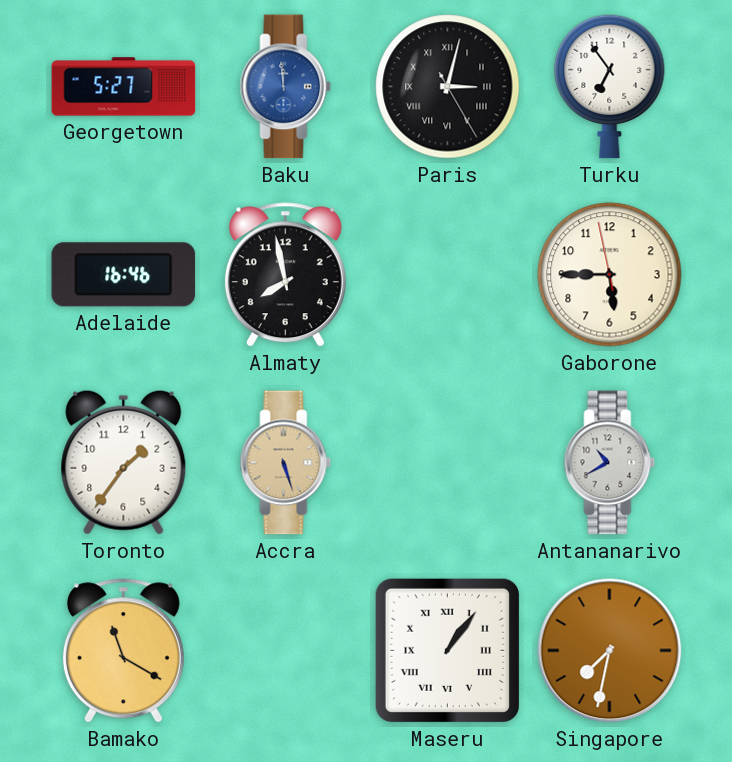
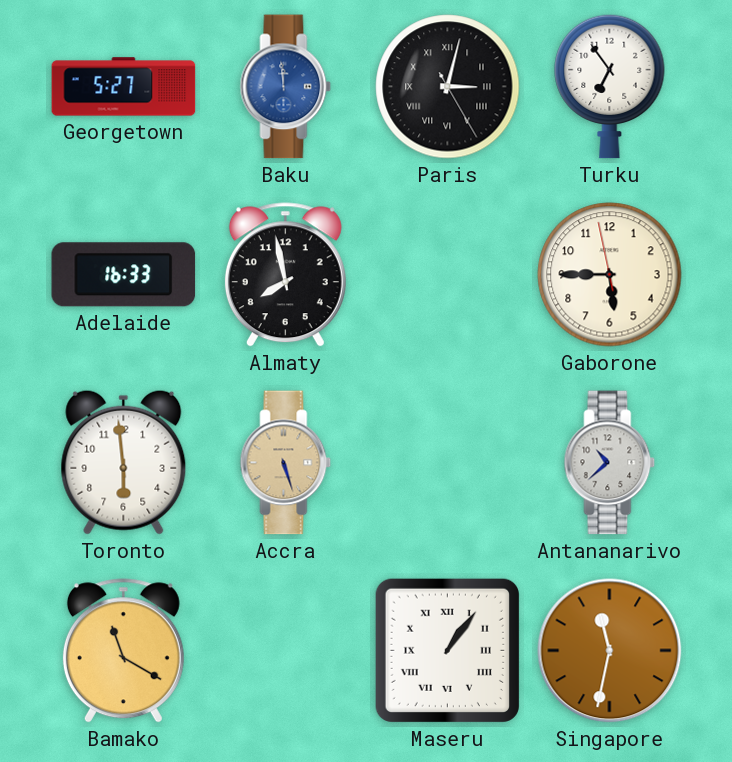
Adelaide: 16:46 -> 16:33 (124, 275)
Toronto: 1:36 -> 5:59 (124, 462)
Antananarivo: 10:40 -> 10:38 (610, 463)
Singapore: 7:32 -> 11:32 (610, 651)
